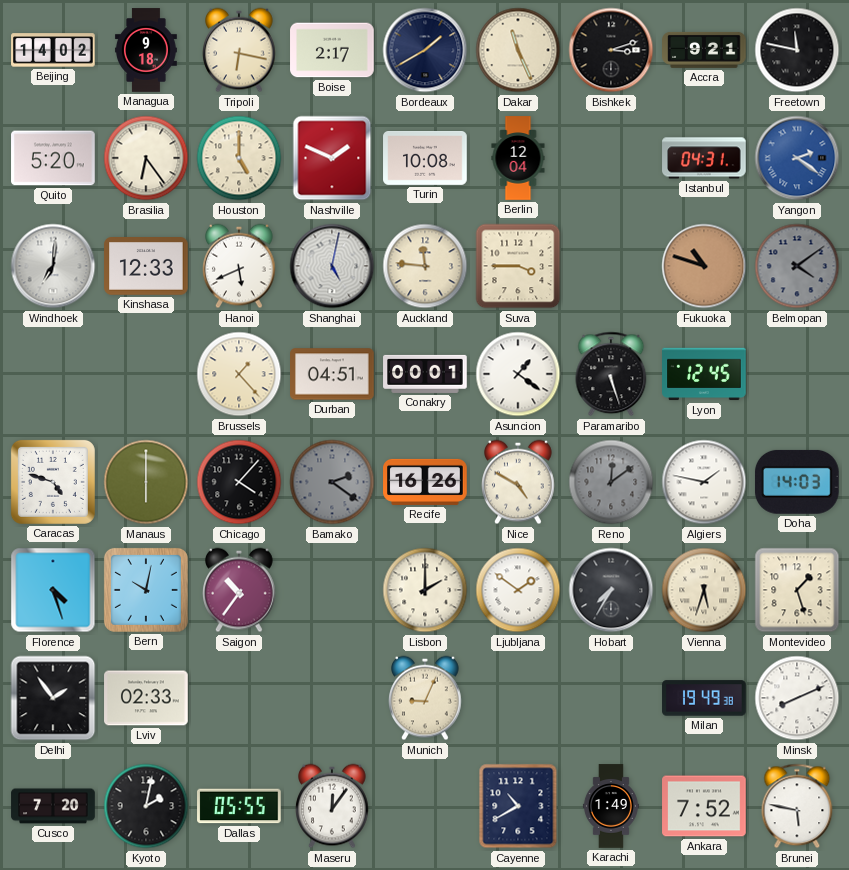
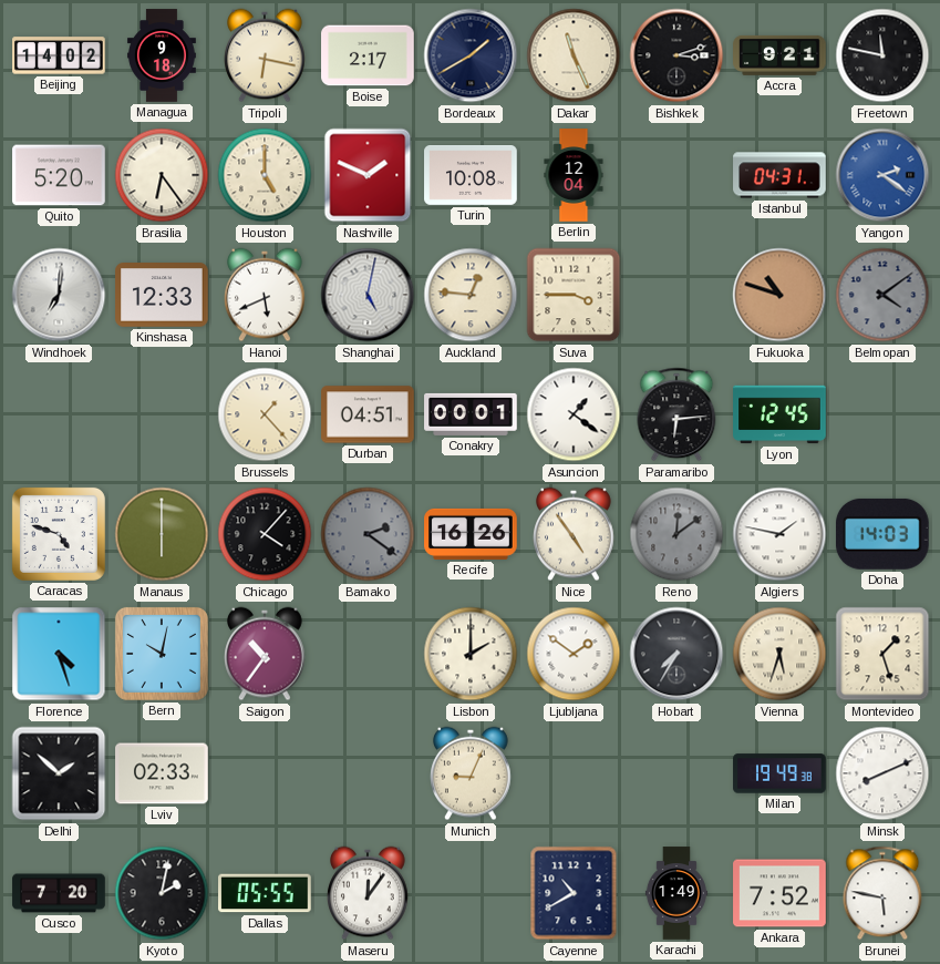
Auckland: 11:46 -> 12:46 (471, 295)
Paramaribo: 5:27 -> 6:14 (676, 414)
Nice: 4:50 -> 4:54 (575, 534)
Delhi: 1:54 -> 1:52 (59, 773)
